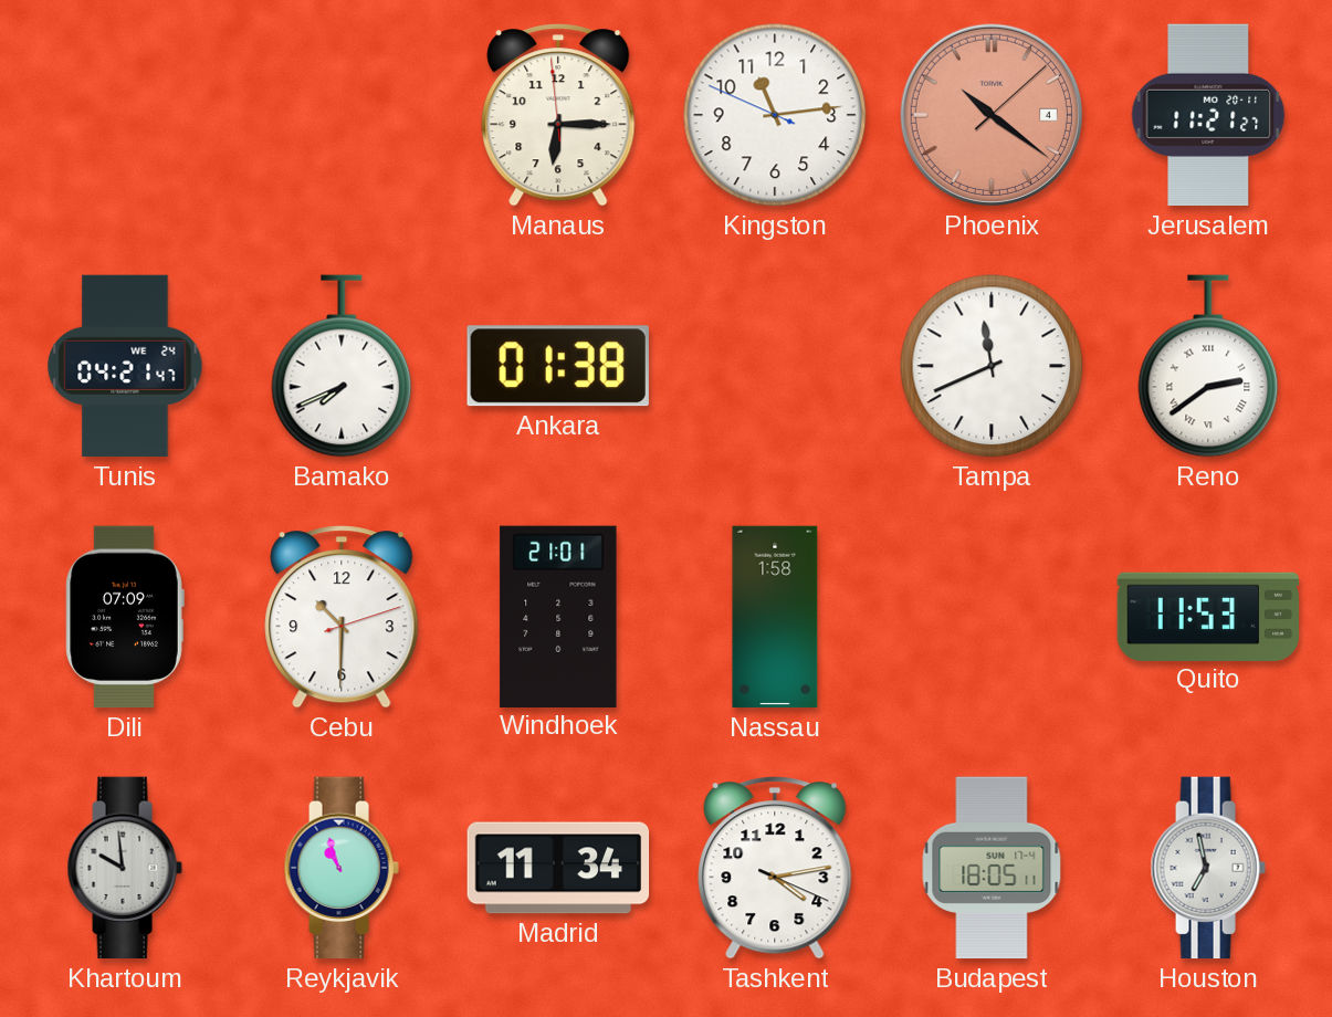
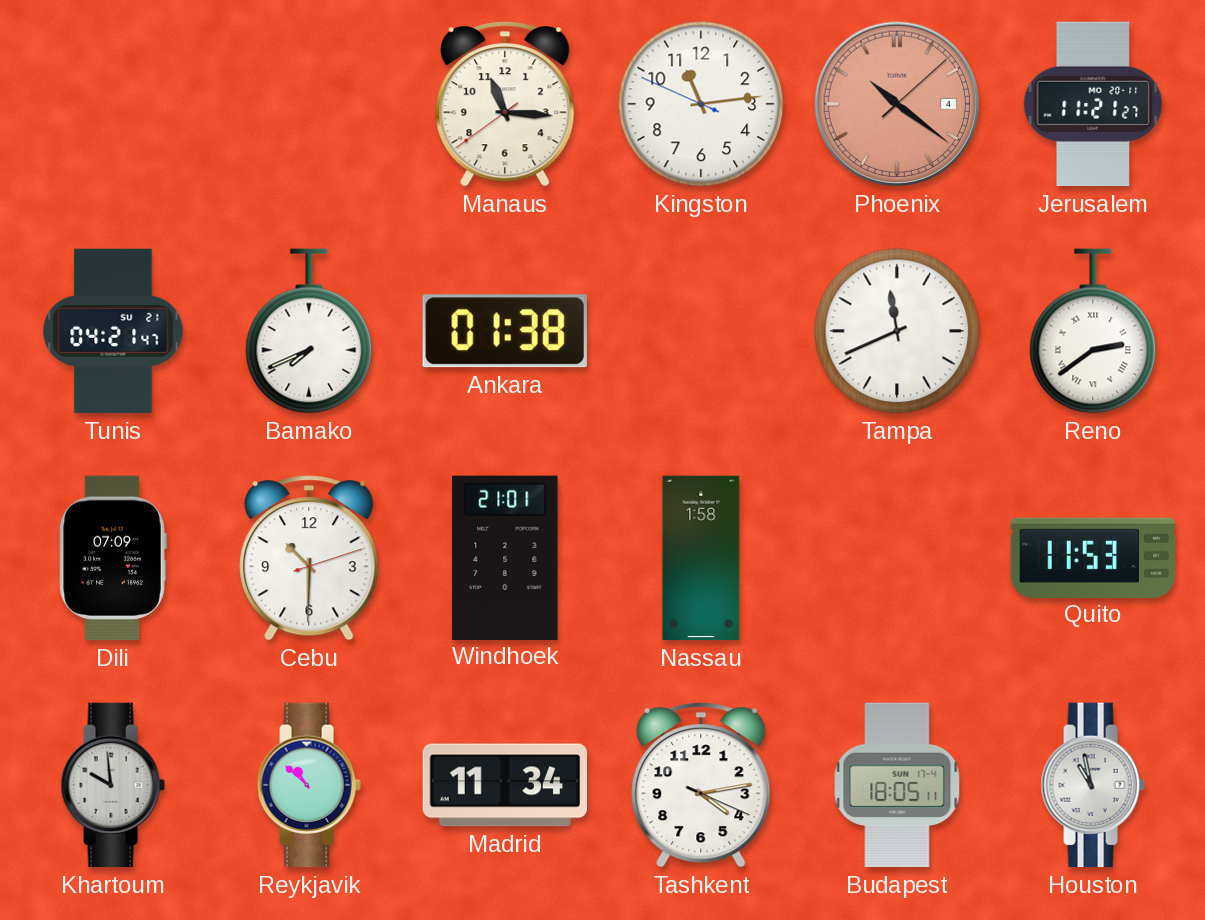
Manaus: 6:14 -> 11:15 (505, 104)
Tunis date: WE 24 -> SU 21 (113, 331)
Reykjavik: 10:57 -> 10:52 (309, 785)
Houston: 6:58 -> 10:58 (1093, 785)
